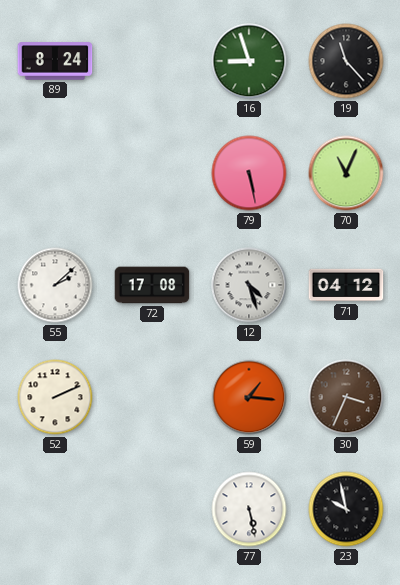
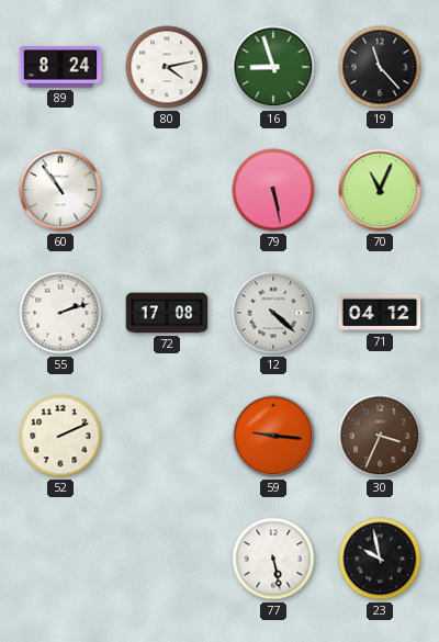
80: none -> 4:13 (167, 67)
60: none -> 10:54 (60, 190)
55: 2:08 -> 2:12 (60, 313)
12: 4:27 -> 4:22 (273, 313)
59: 1:16 -> 9:16 (273, 436)
